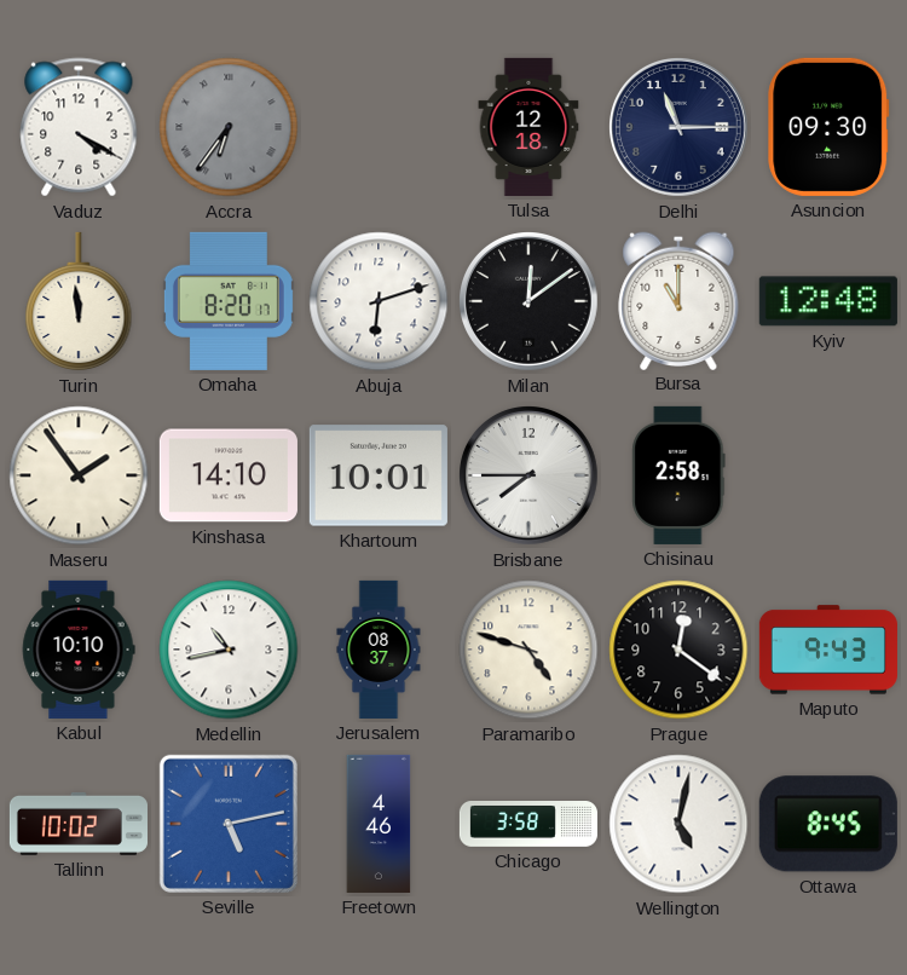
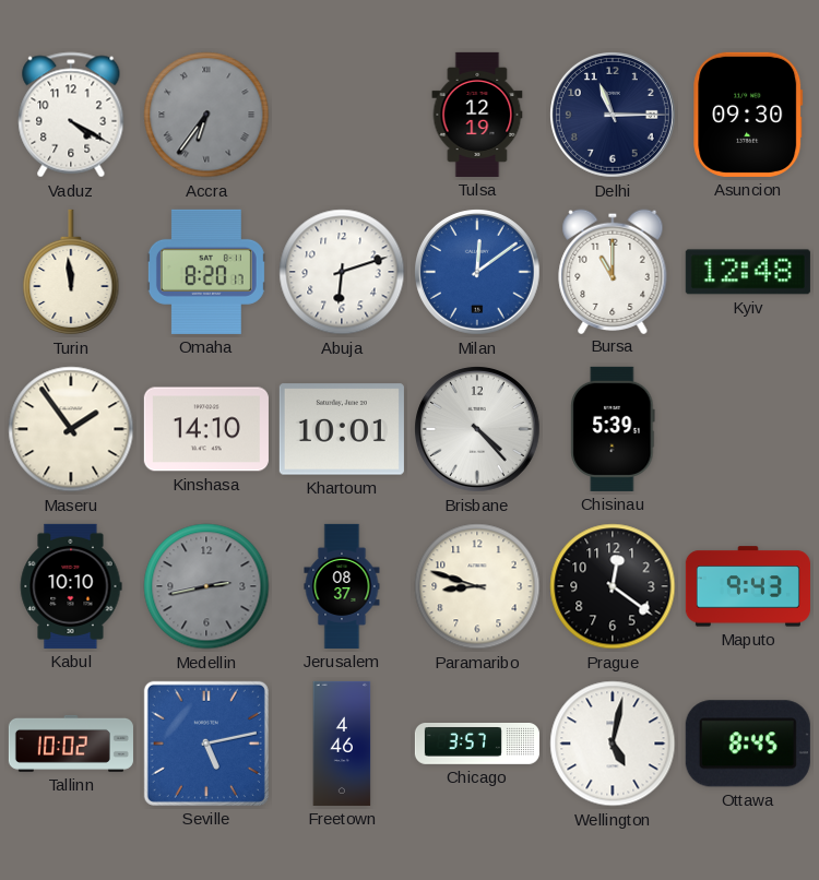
Tulsa: 12:18 -> 12:19 (477, 115)
Milan dial: black -> blue (478, 273)
Brisbane: 7:45 -> 4:23 (478, 430)
Chisinau: 2:58 -> 5:39 (613, 429)
Medellin: 10:43 -> 2:43 (206, 586)
Medellin dial: white -> grey (206, 586)
Paramaribo: 4:48 -> 8:48 (477, 586)
Chicago: 3:58 -> 3:57 (477, 745)
